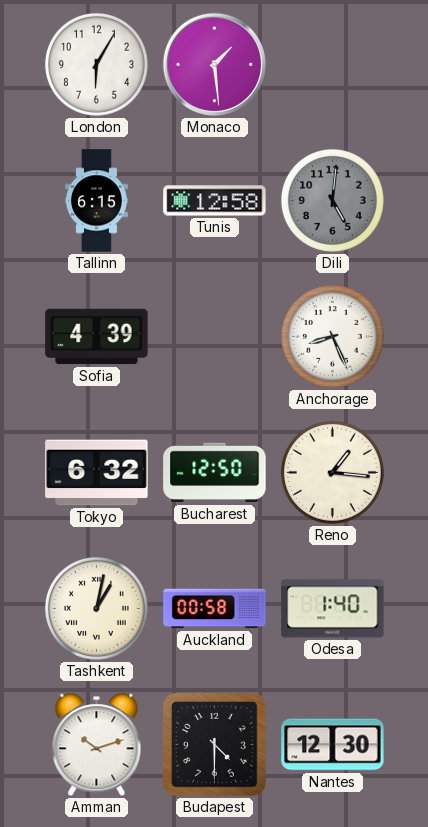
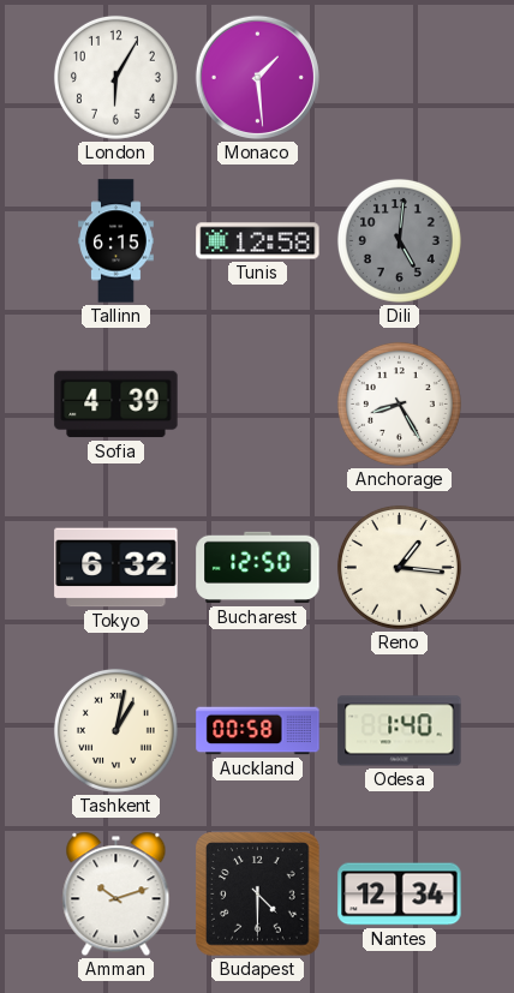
Anchorage: 8:26 -> 8:25 (399, 403)
Nantes: 12:30 -> 12:34 (400, 895)
